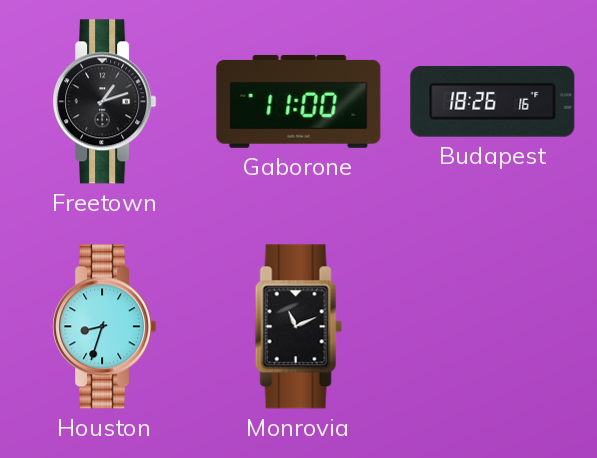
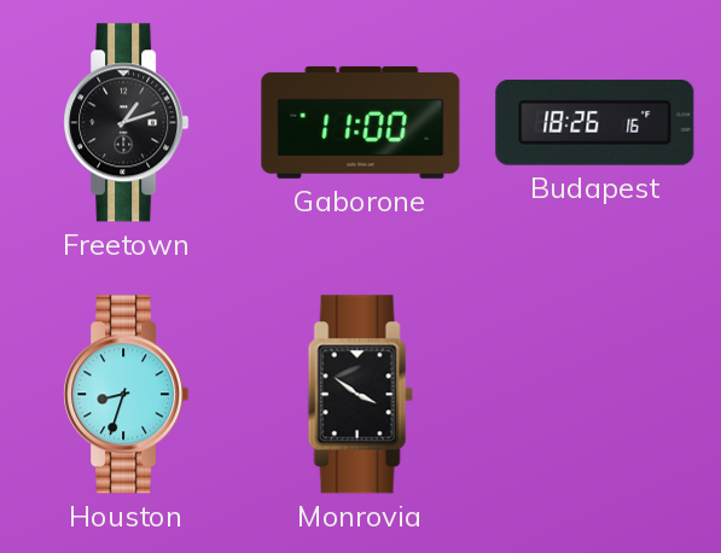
Monrovia: 11:11 -> 3:51 (360, 395)
